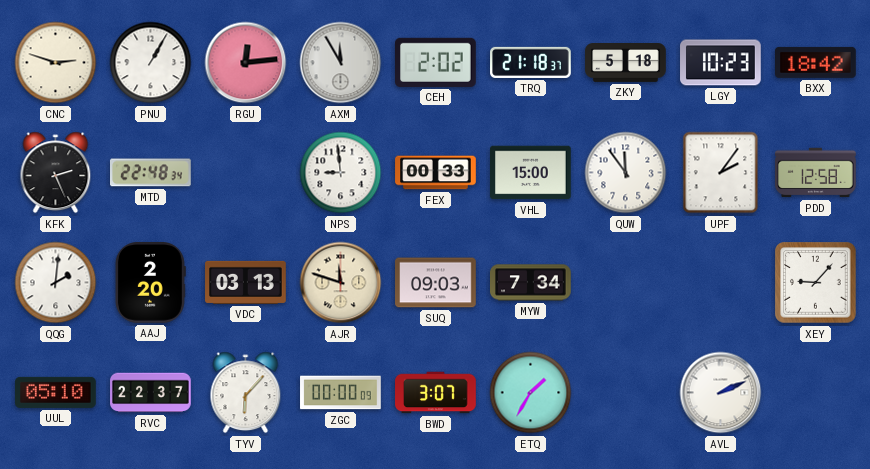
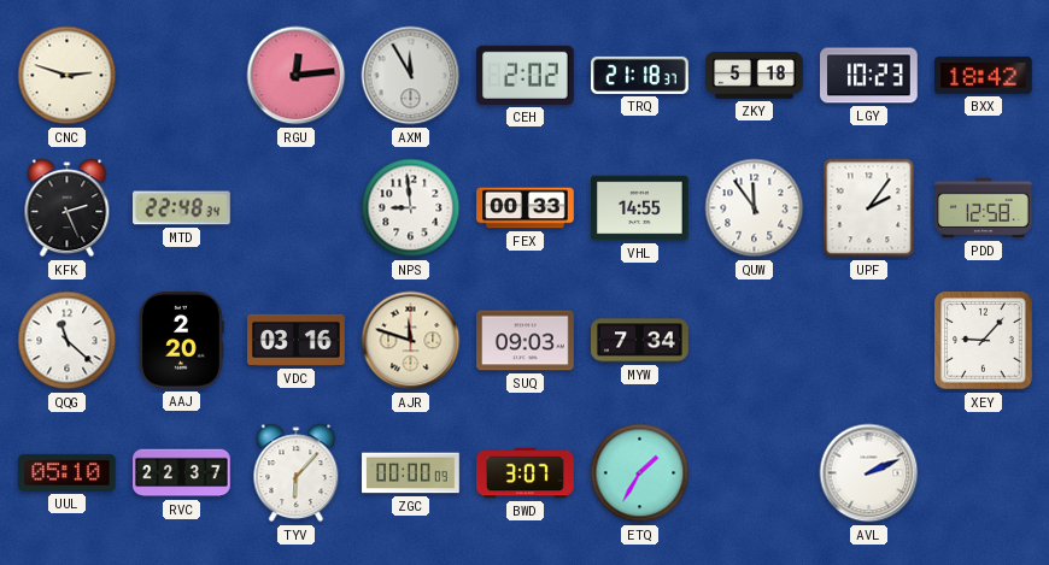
PNU: 1:05 -> none (151, 63)
VHL: 15:00 -> 14:55 (640, 208)
QQG: 2:01 -> 11:22 (68, 341)
VDC: 03:13 -> 03:16 (297, 340)
